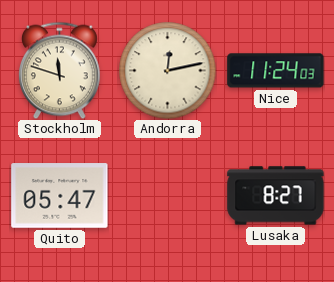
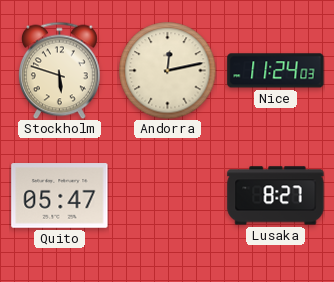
Stockholm: 11:48 -> 5:48 (59, 70)
